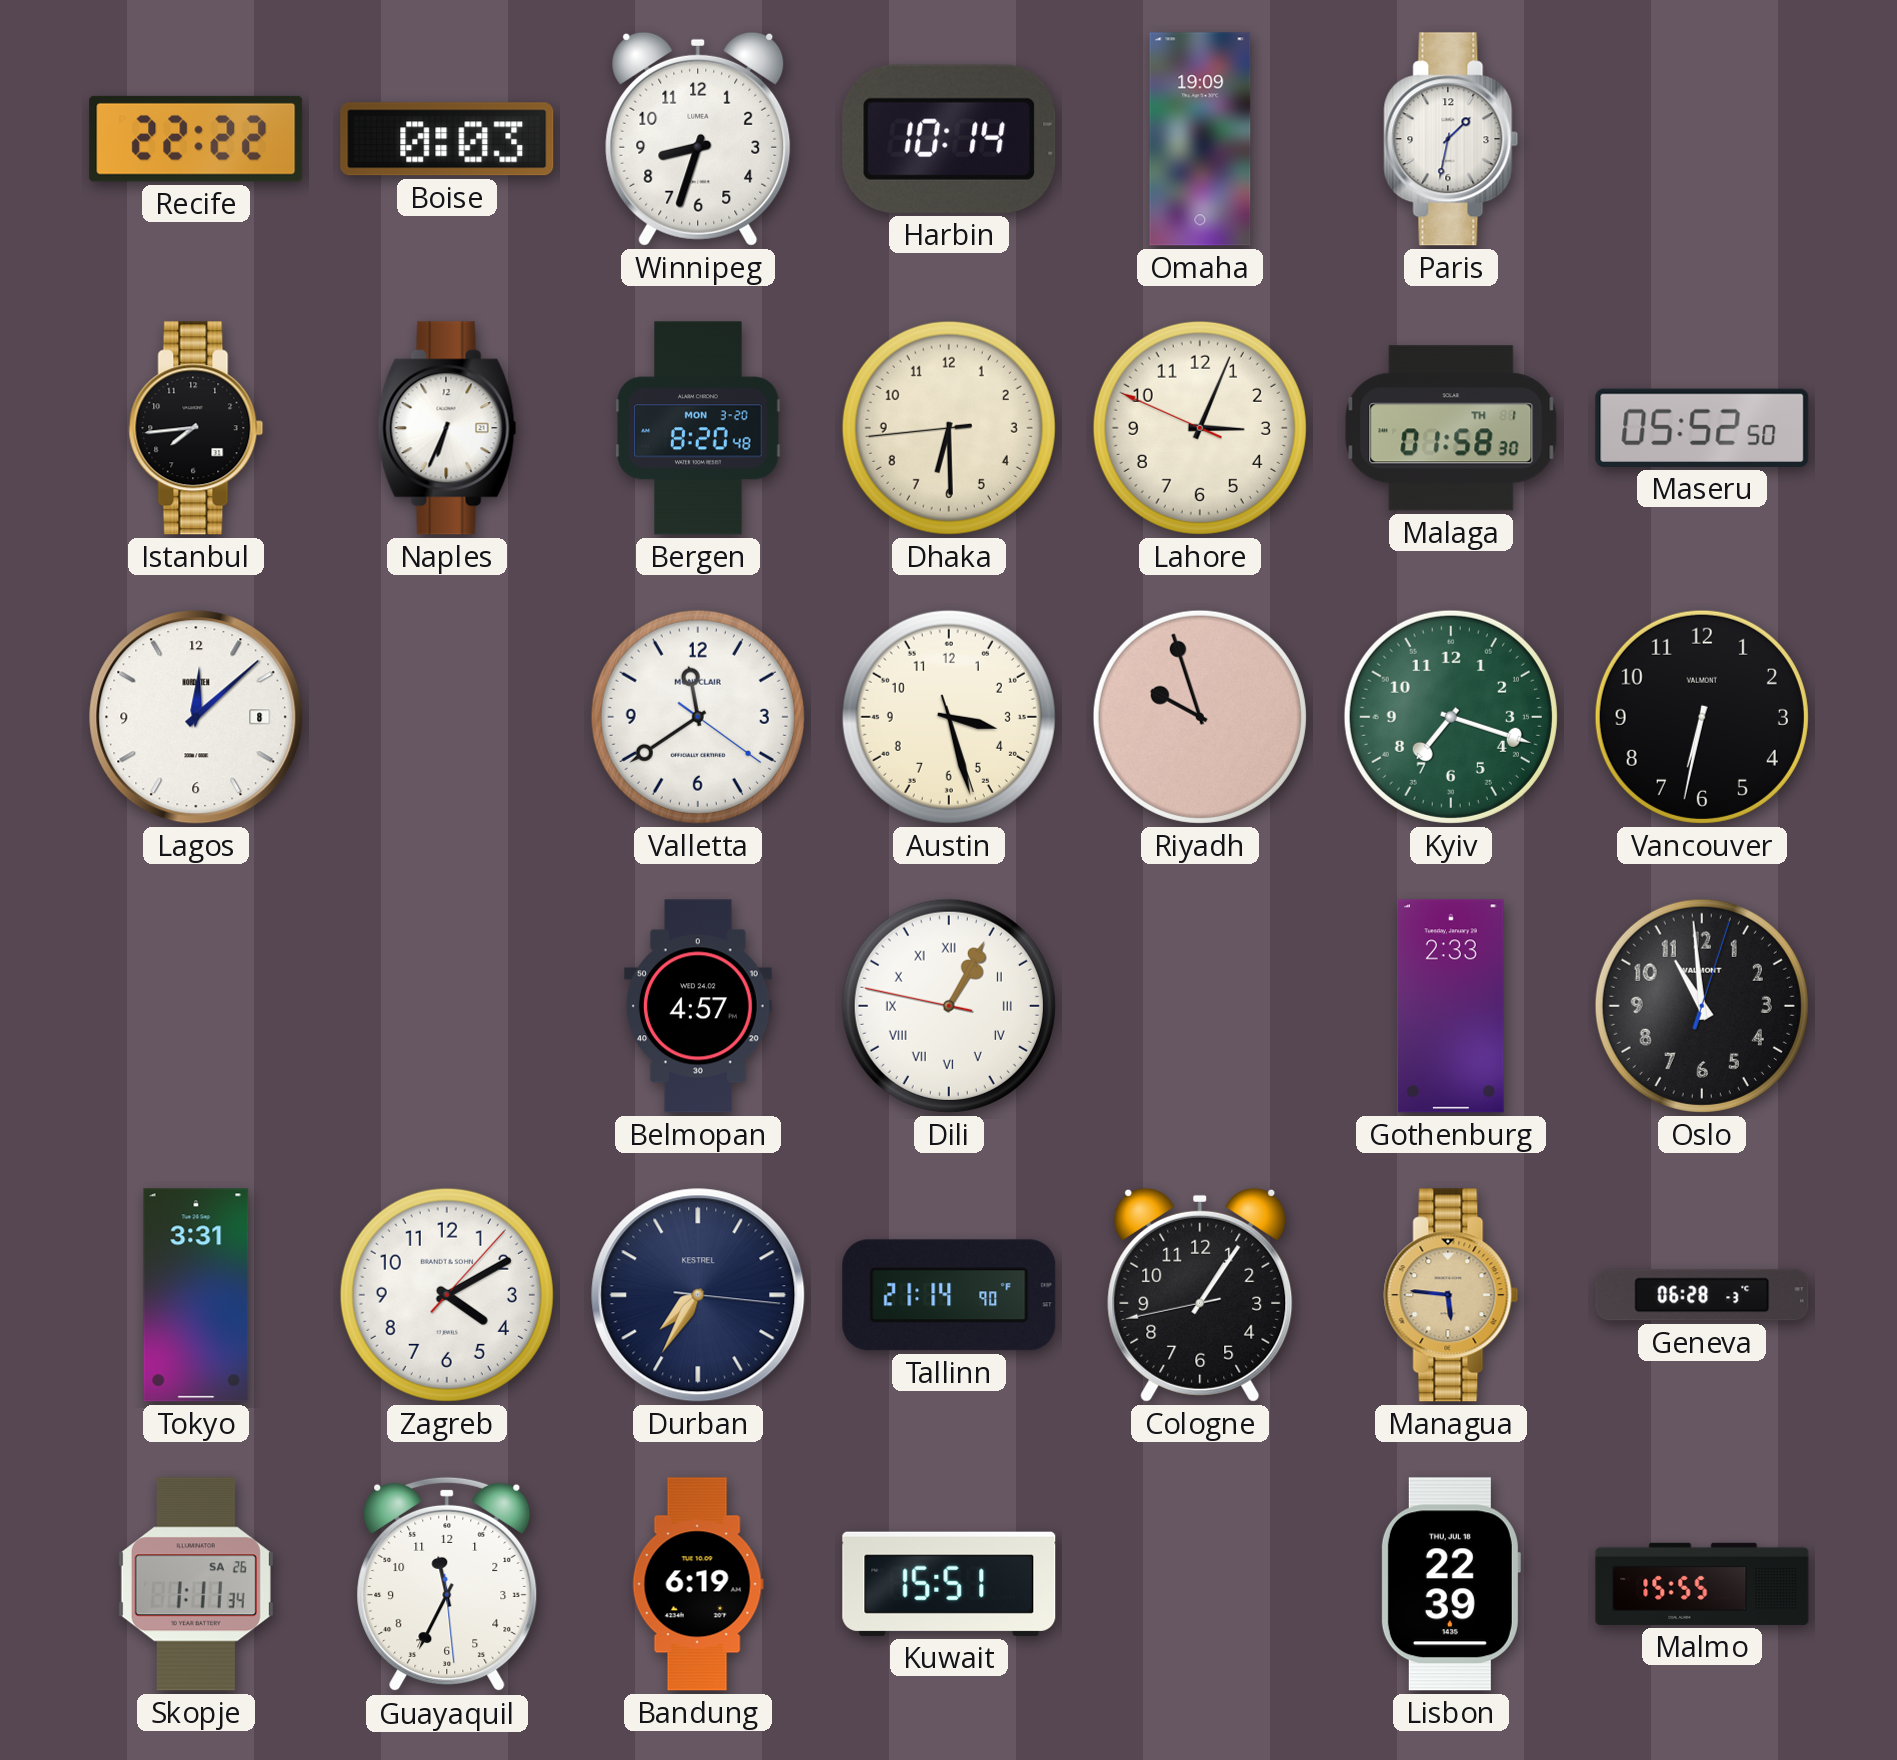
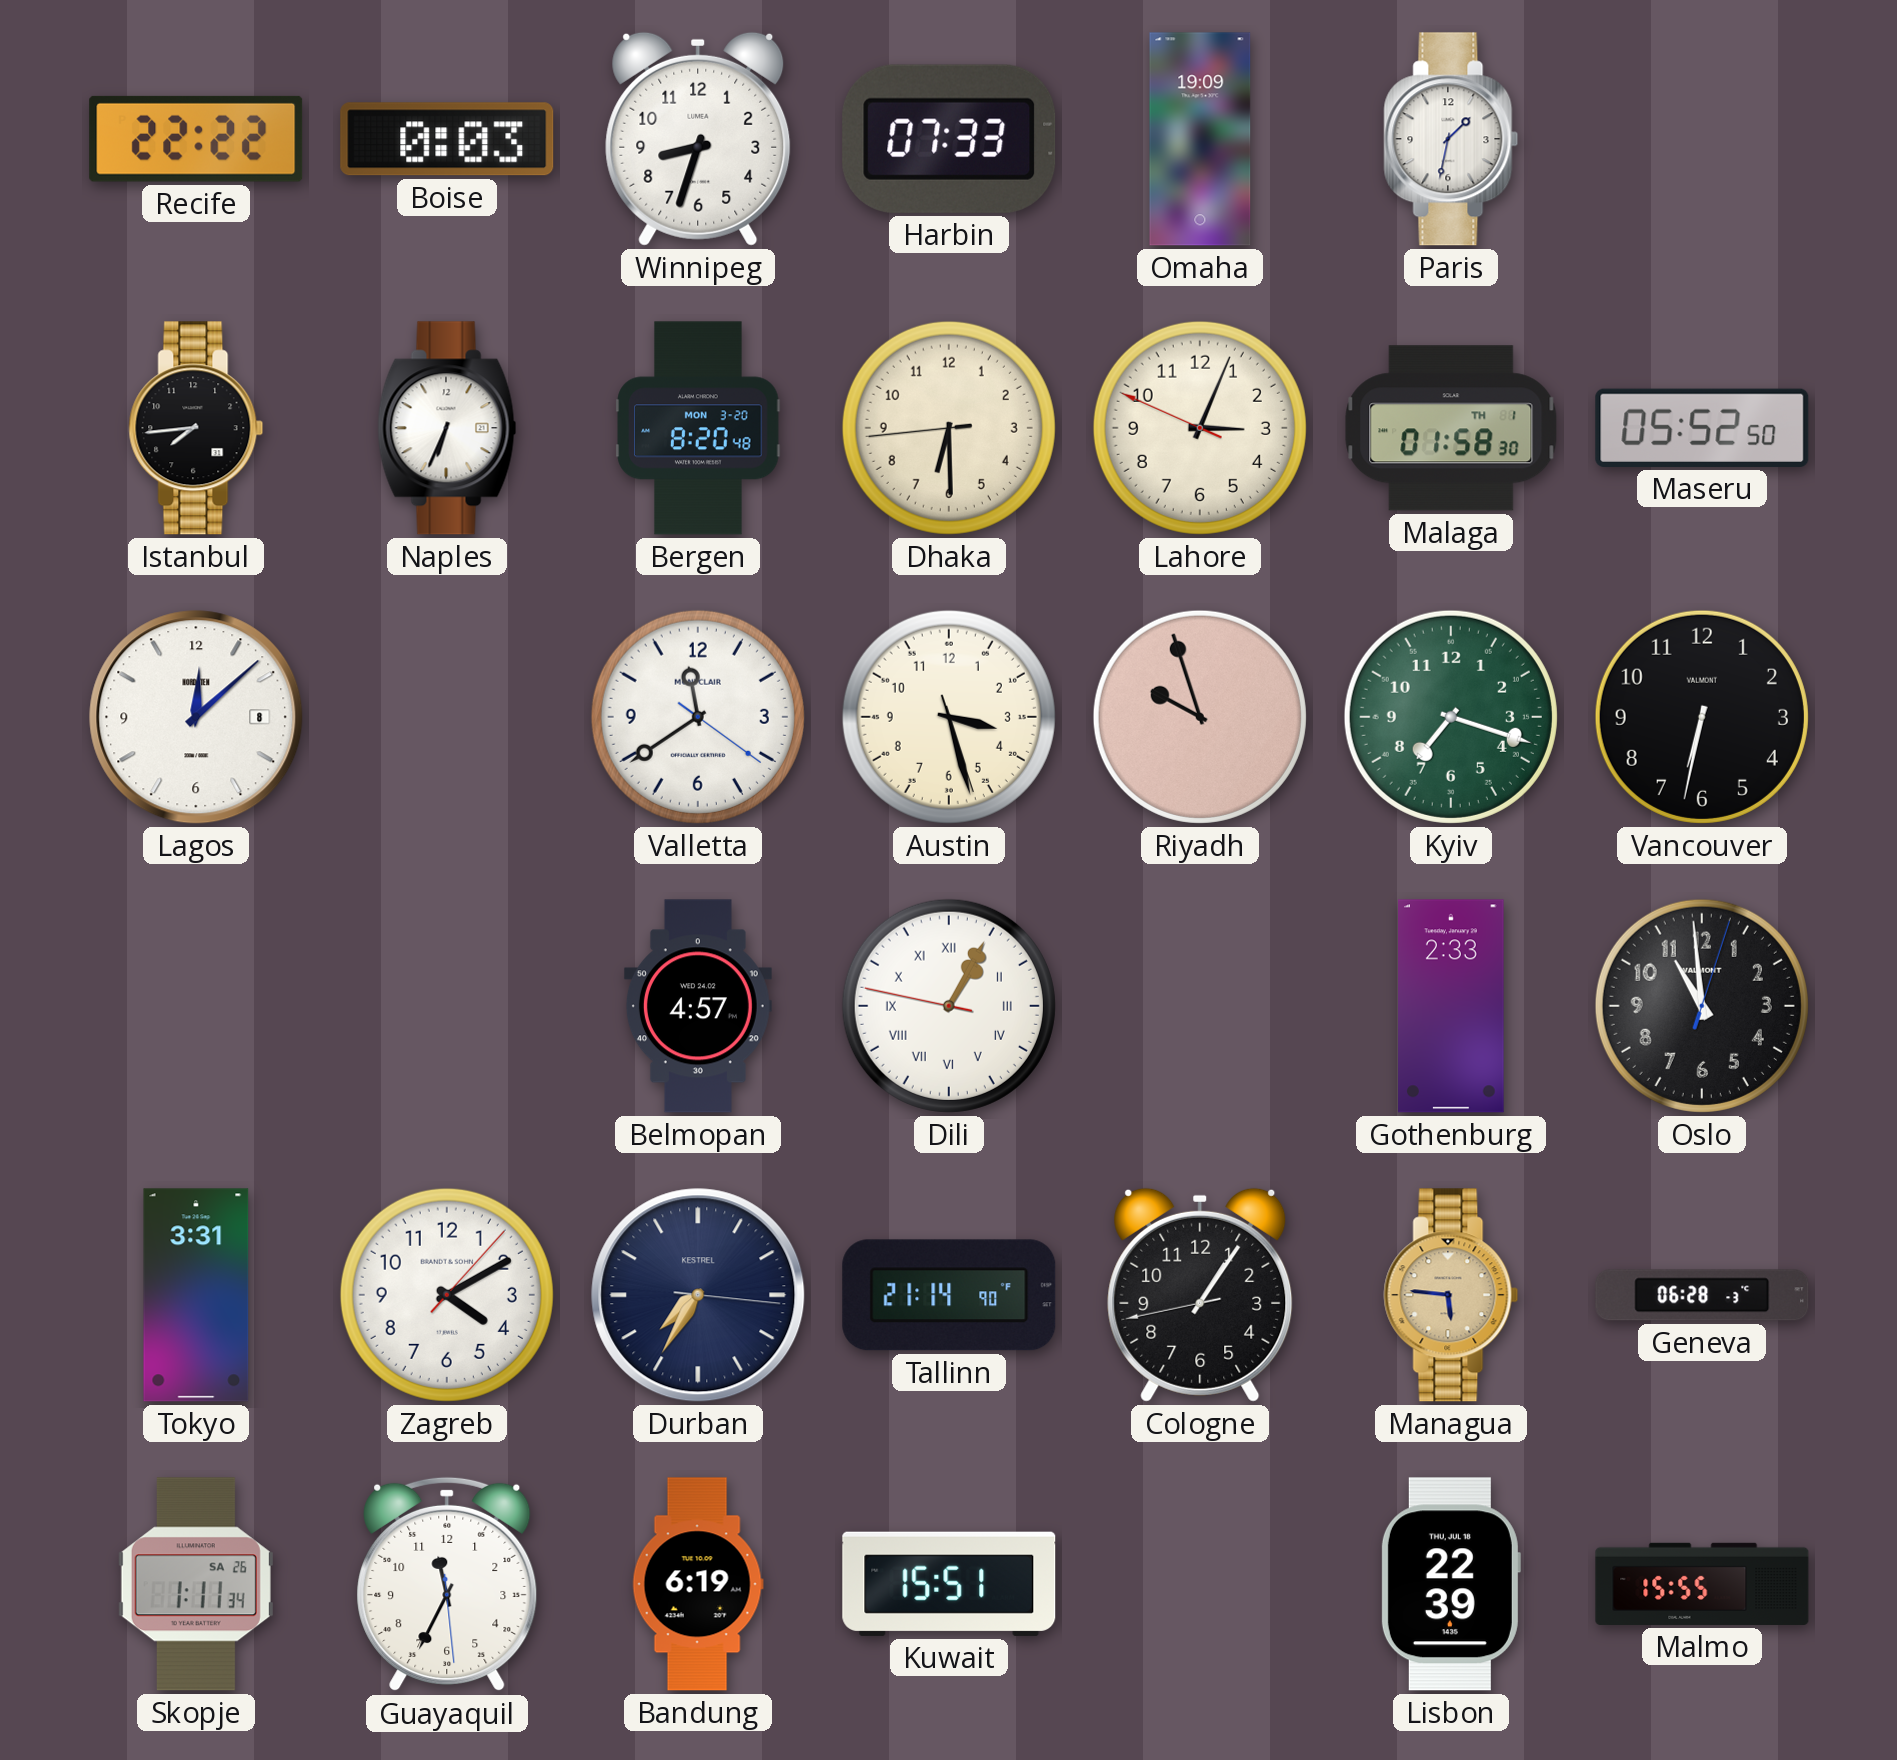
Harbin: 10:14 -> 07:33 (949, 139)
